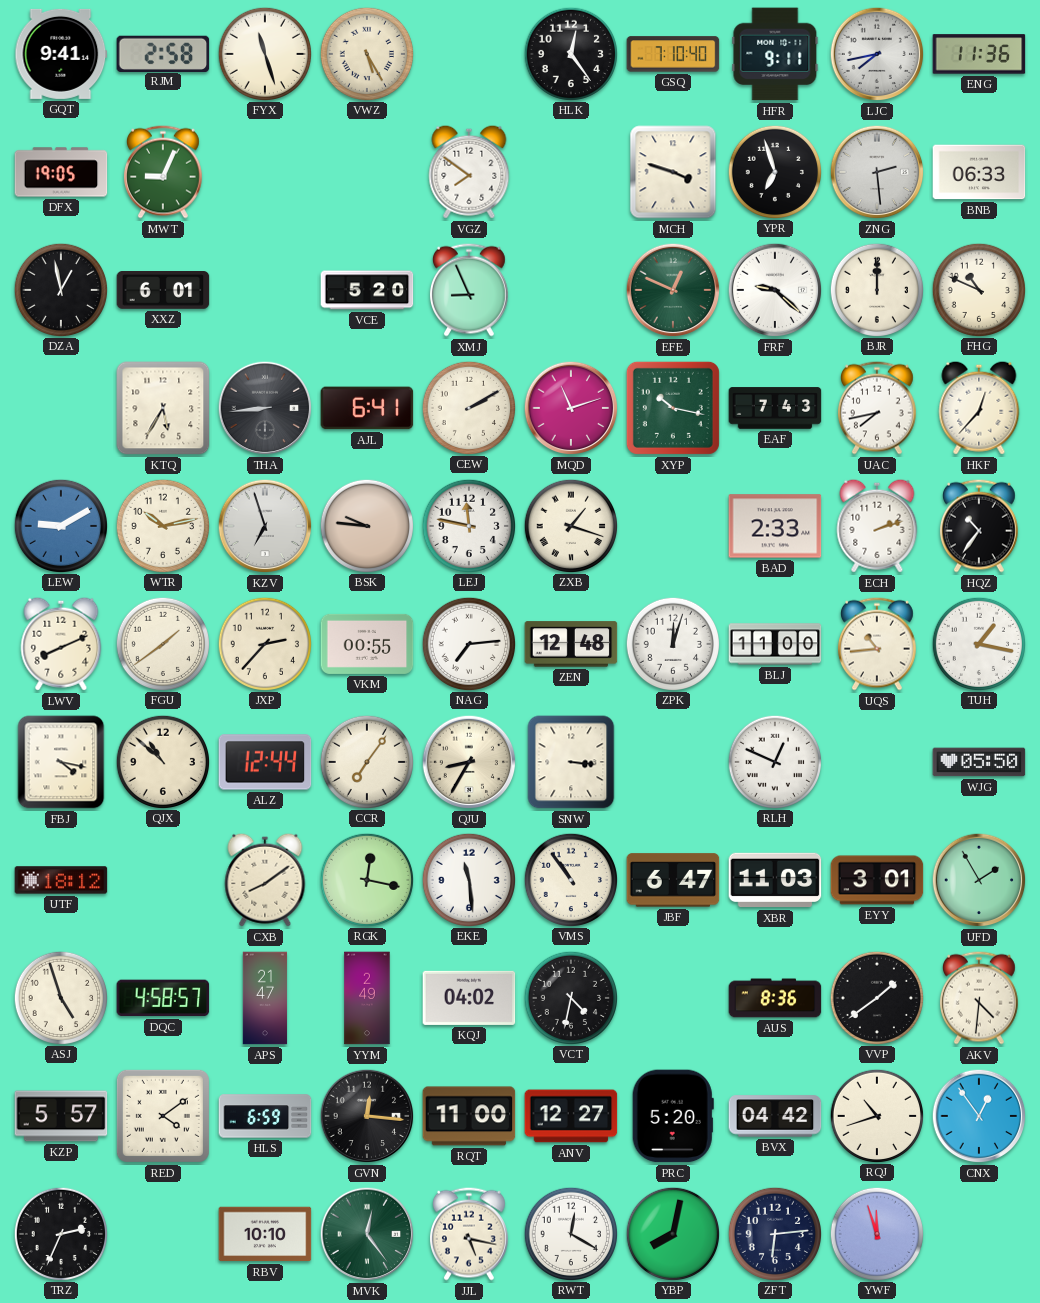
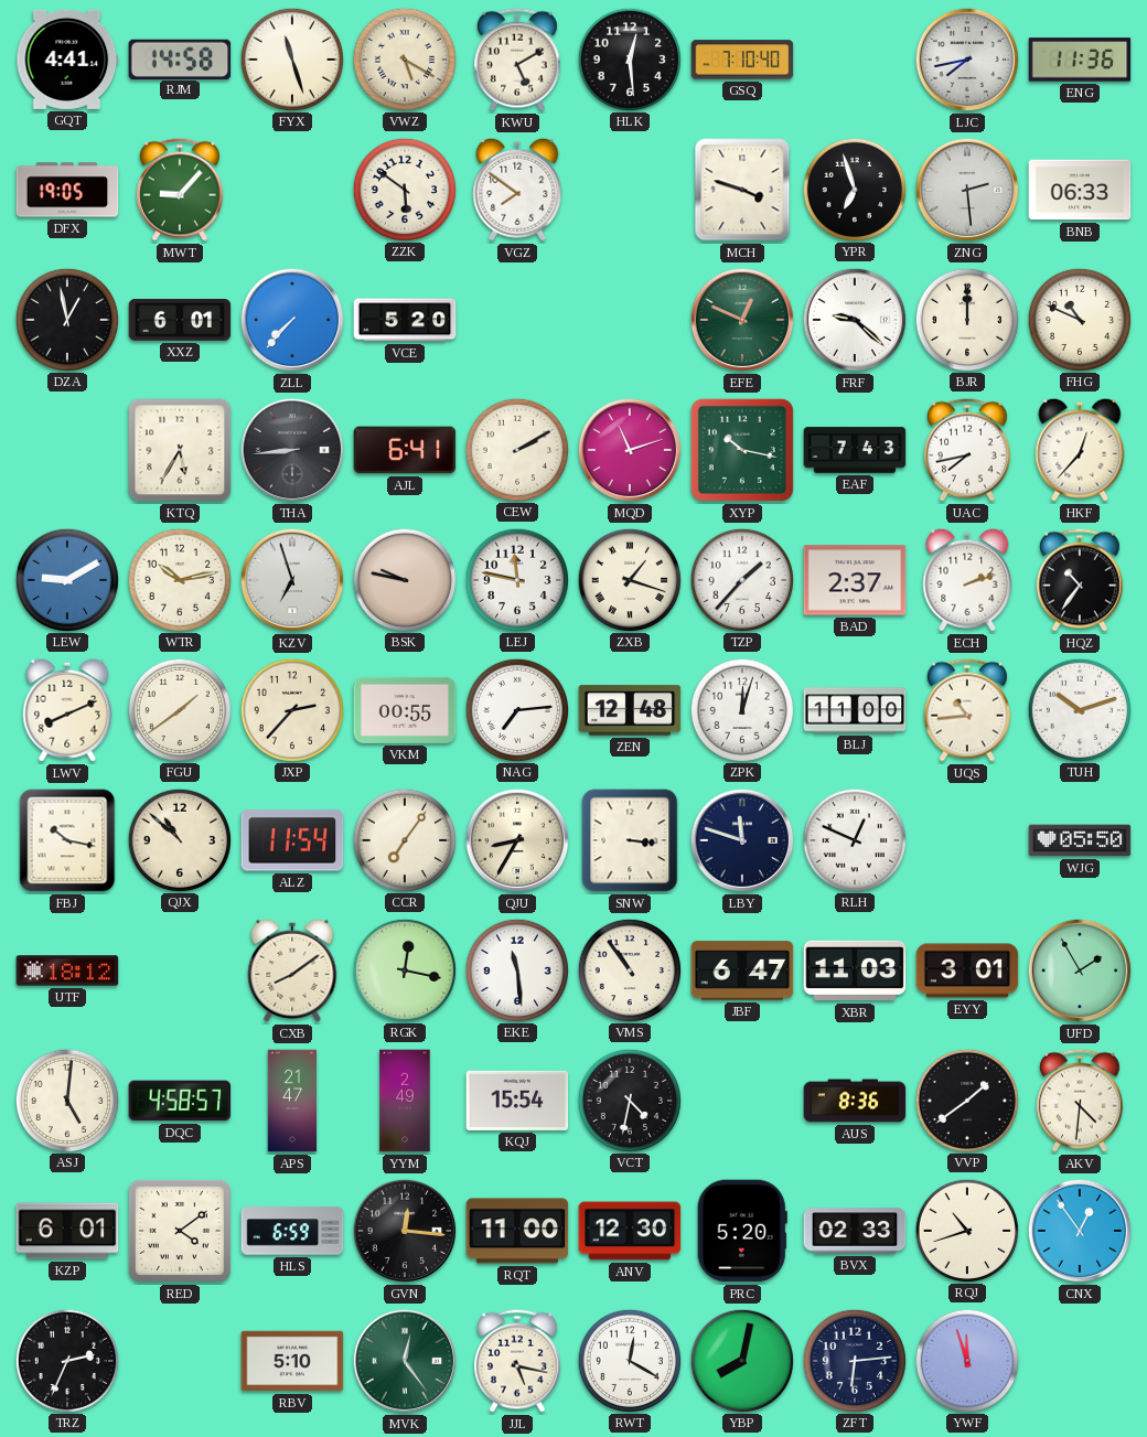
GQT: 9:41 -> 4:41 (67, 60)
RJM: 2:58 -> 14:58 (180, 58)
VWZ: 5:25 -> 5:20 (404, 58)
KWU: none -> 5:10 (517, 60)
HLK: 12:24 -> 12:29 (629, 58)
HFR: 9:11 -> none (775, 54)
MWT: 9:04 -> 9:07 (180, 190)
ZZK: none -> 5:51 (404, 189)
ZLL: none -> 7:37 (292, 320)
XMJ: 8:56 -> none (469, 290)
BSK: 9:46 -> 9:47 (404, 579)
TZP: none -> 1:37 (741, 579)
BAD: 2:33 -> 2:37 (855, 580)
TUH: 1:17 -> 10:12 (1079, 709)
FBJ: 4:17 -> 10:17 (67, 840)
ALZ: 12:44 -> 11:54 (292, 840)
LBY: none -> 11:48 (742, 840)
ASJ: 4:57 -> 5:01 (66, 1100)
KQJ: 04:02 -> 15:54 (517, 1101)
KZP: 5:57 -> 6:01 (67, 1231)
ANV: 12:27 -> 12:30 (630, 1231)
BVX: 04:42 -> 02:33 (855, 1231)
RBV: 10:10 -> 5:10 (292, 1361)
